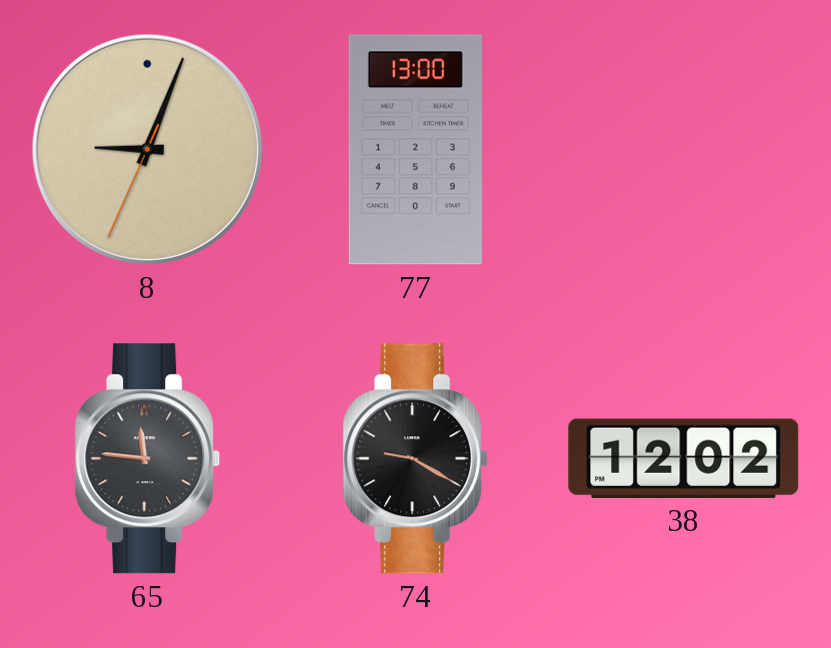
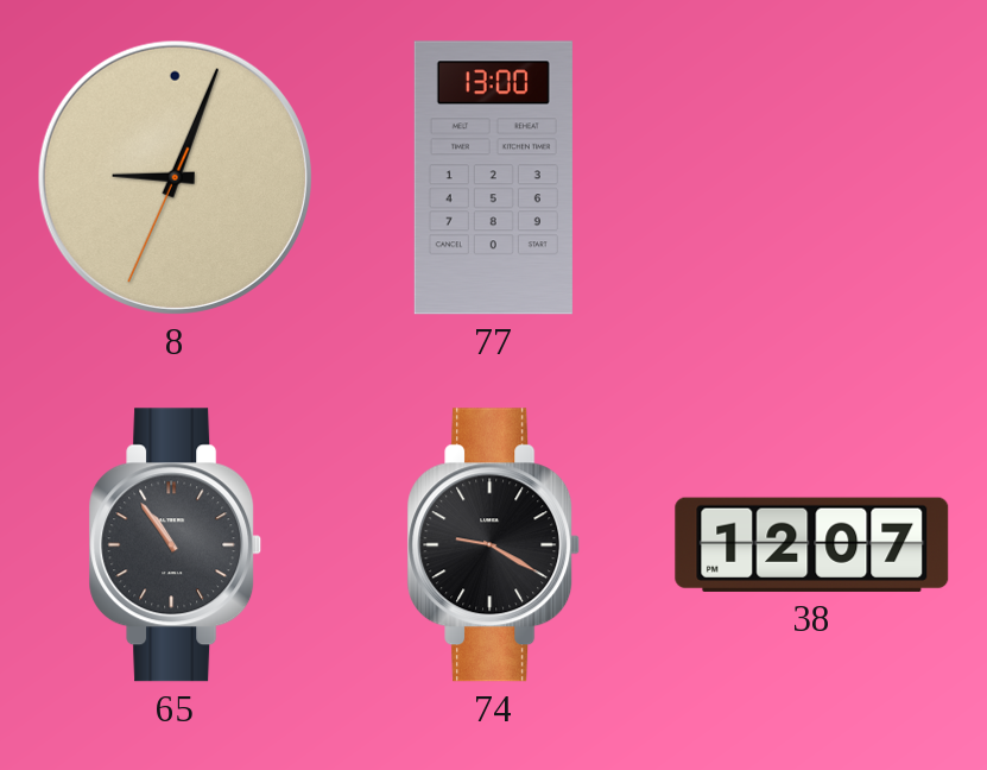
65: 11:46 -> 10:54 (176, 545)
38: 12:02 -> 12:07 (812, 544)
